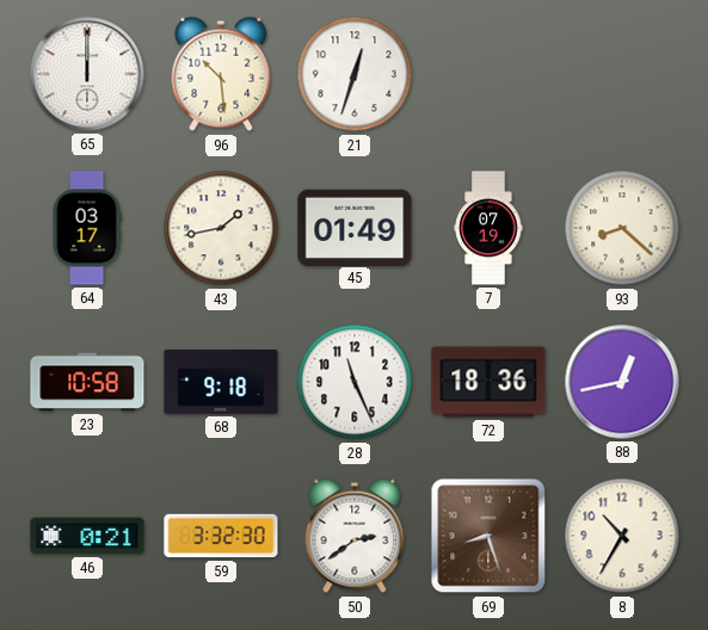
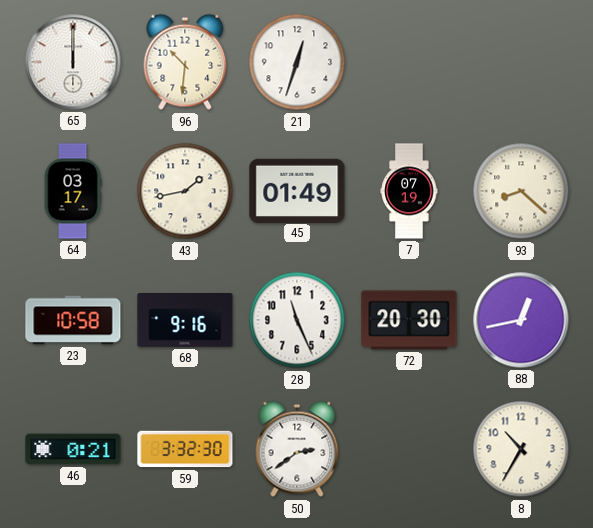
96: 10:29 -> 10:31 (185, 62)
68: 9:18 -> 9:16 (185, 321)
72: 18:36 -> 20:30 (409, 320)
69: 8:27 -> none (488, 536)
